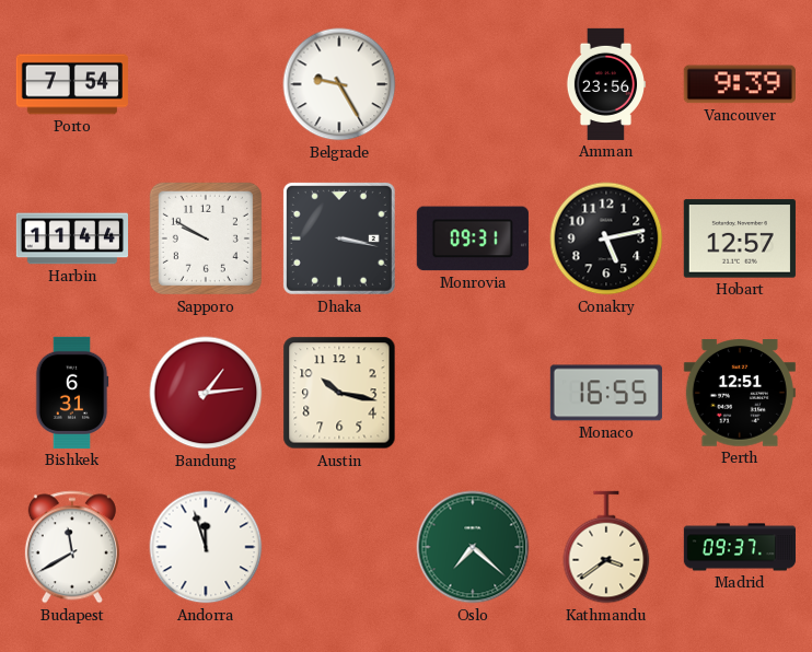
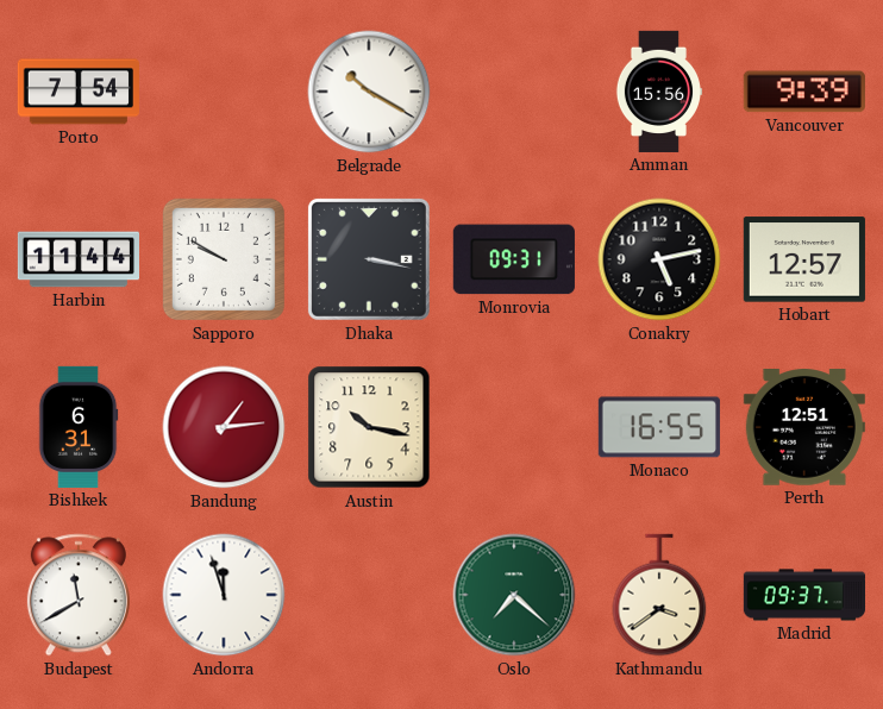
Belgrade: 9:25 -> 10:20 (369, 92)
Amman: 23:56 -> 15:56 (658, 92)
